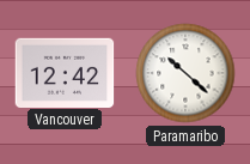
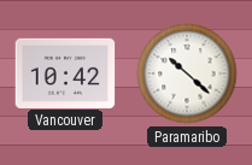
Vancouver: 12:42 -> 10:42 (65, 72)
